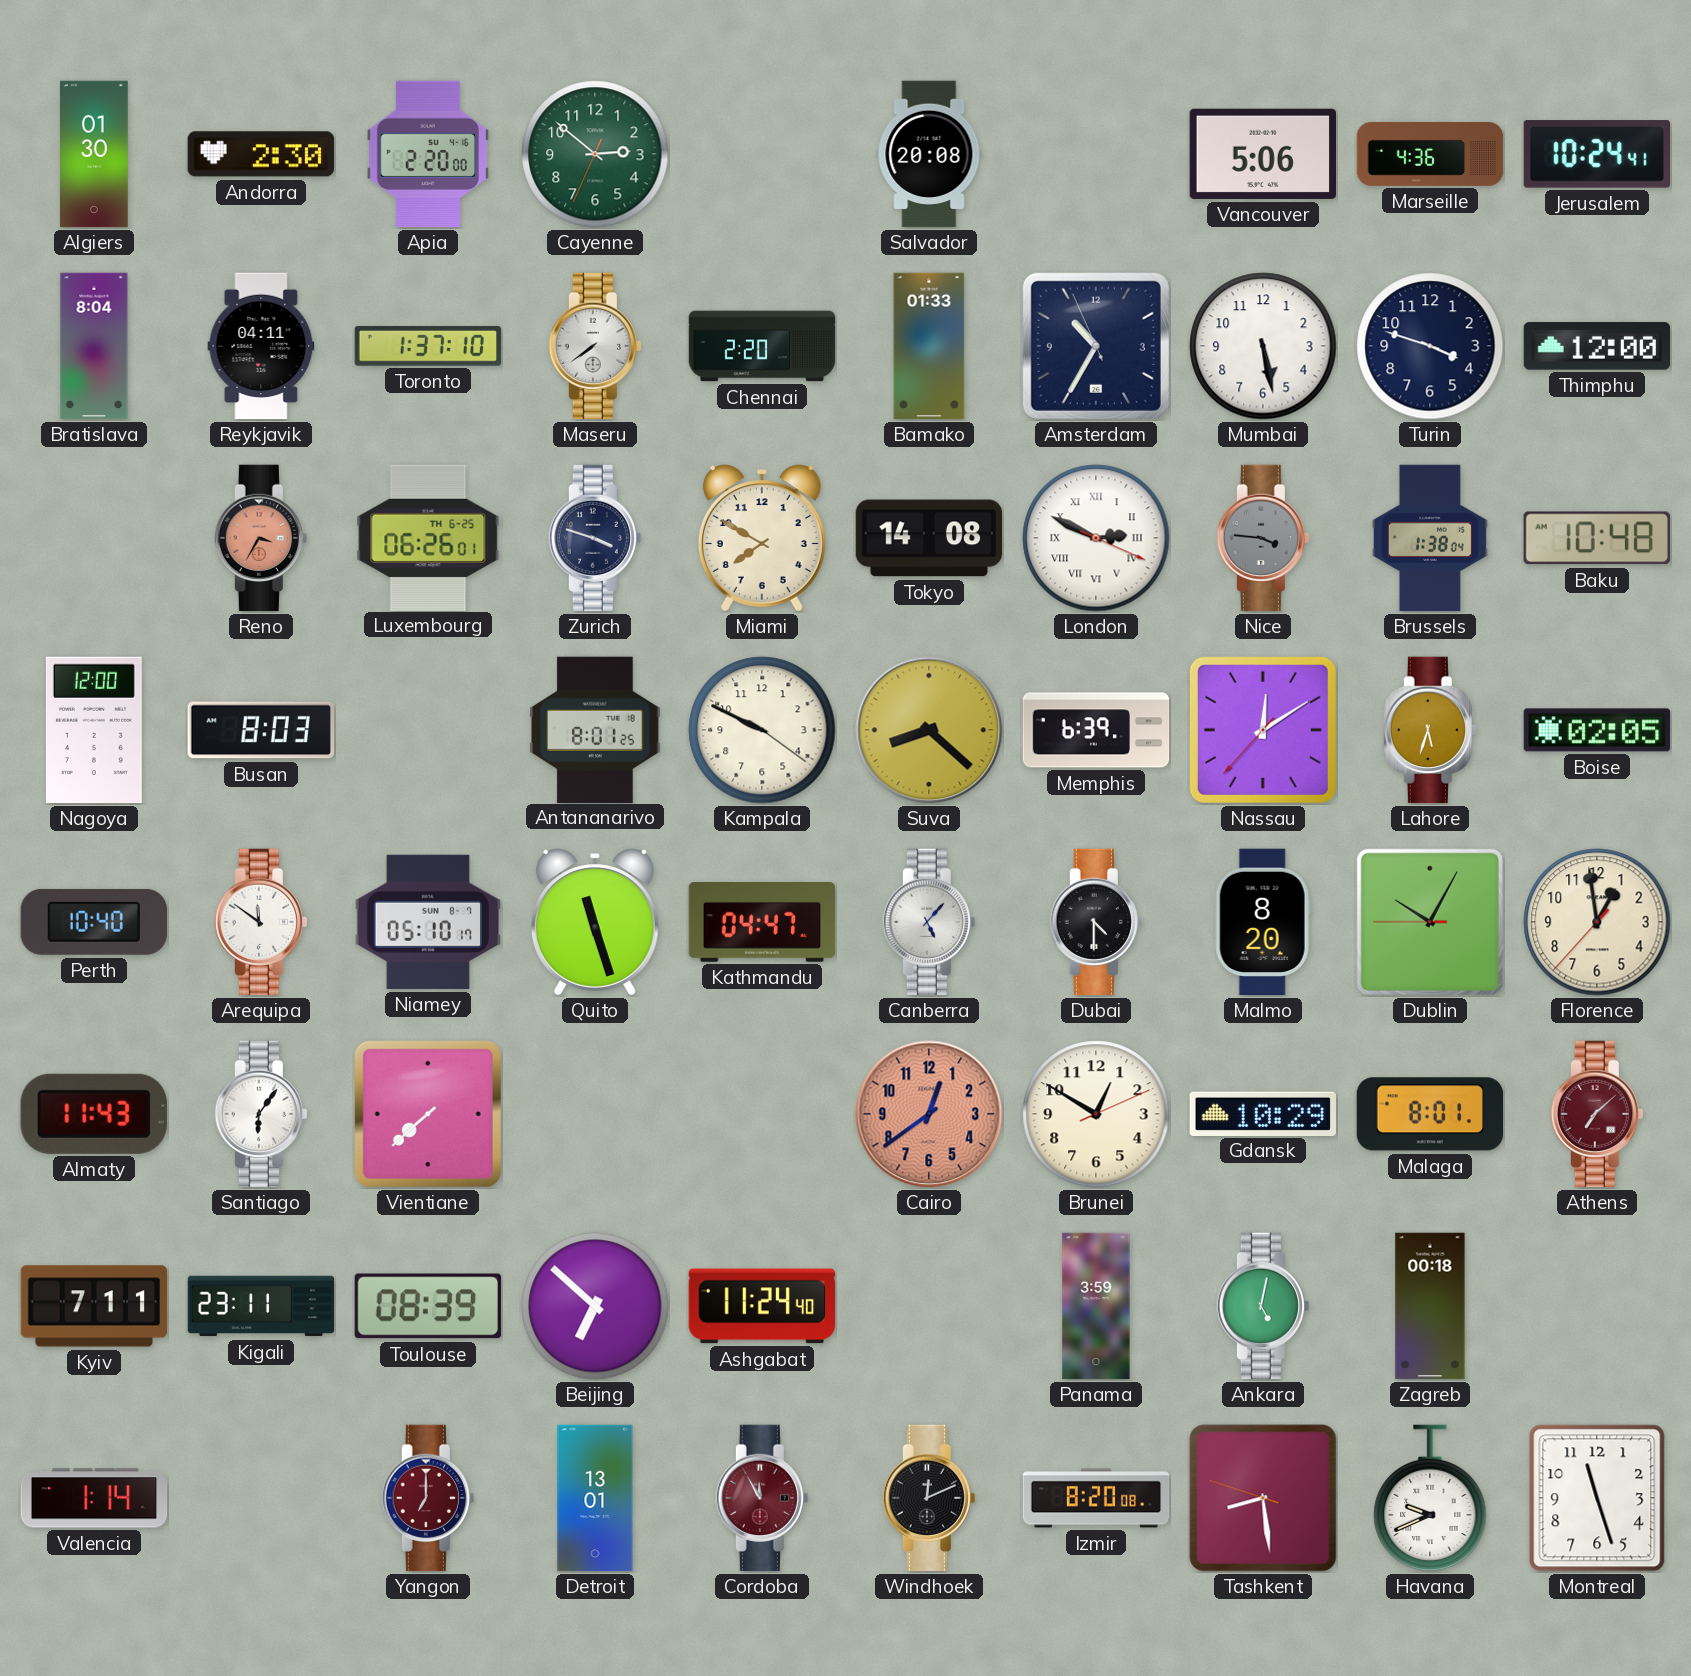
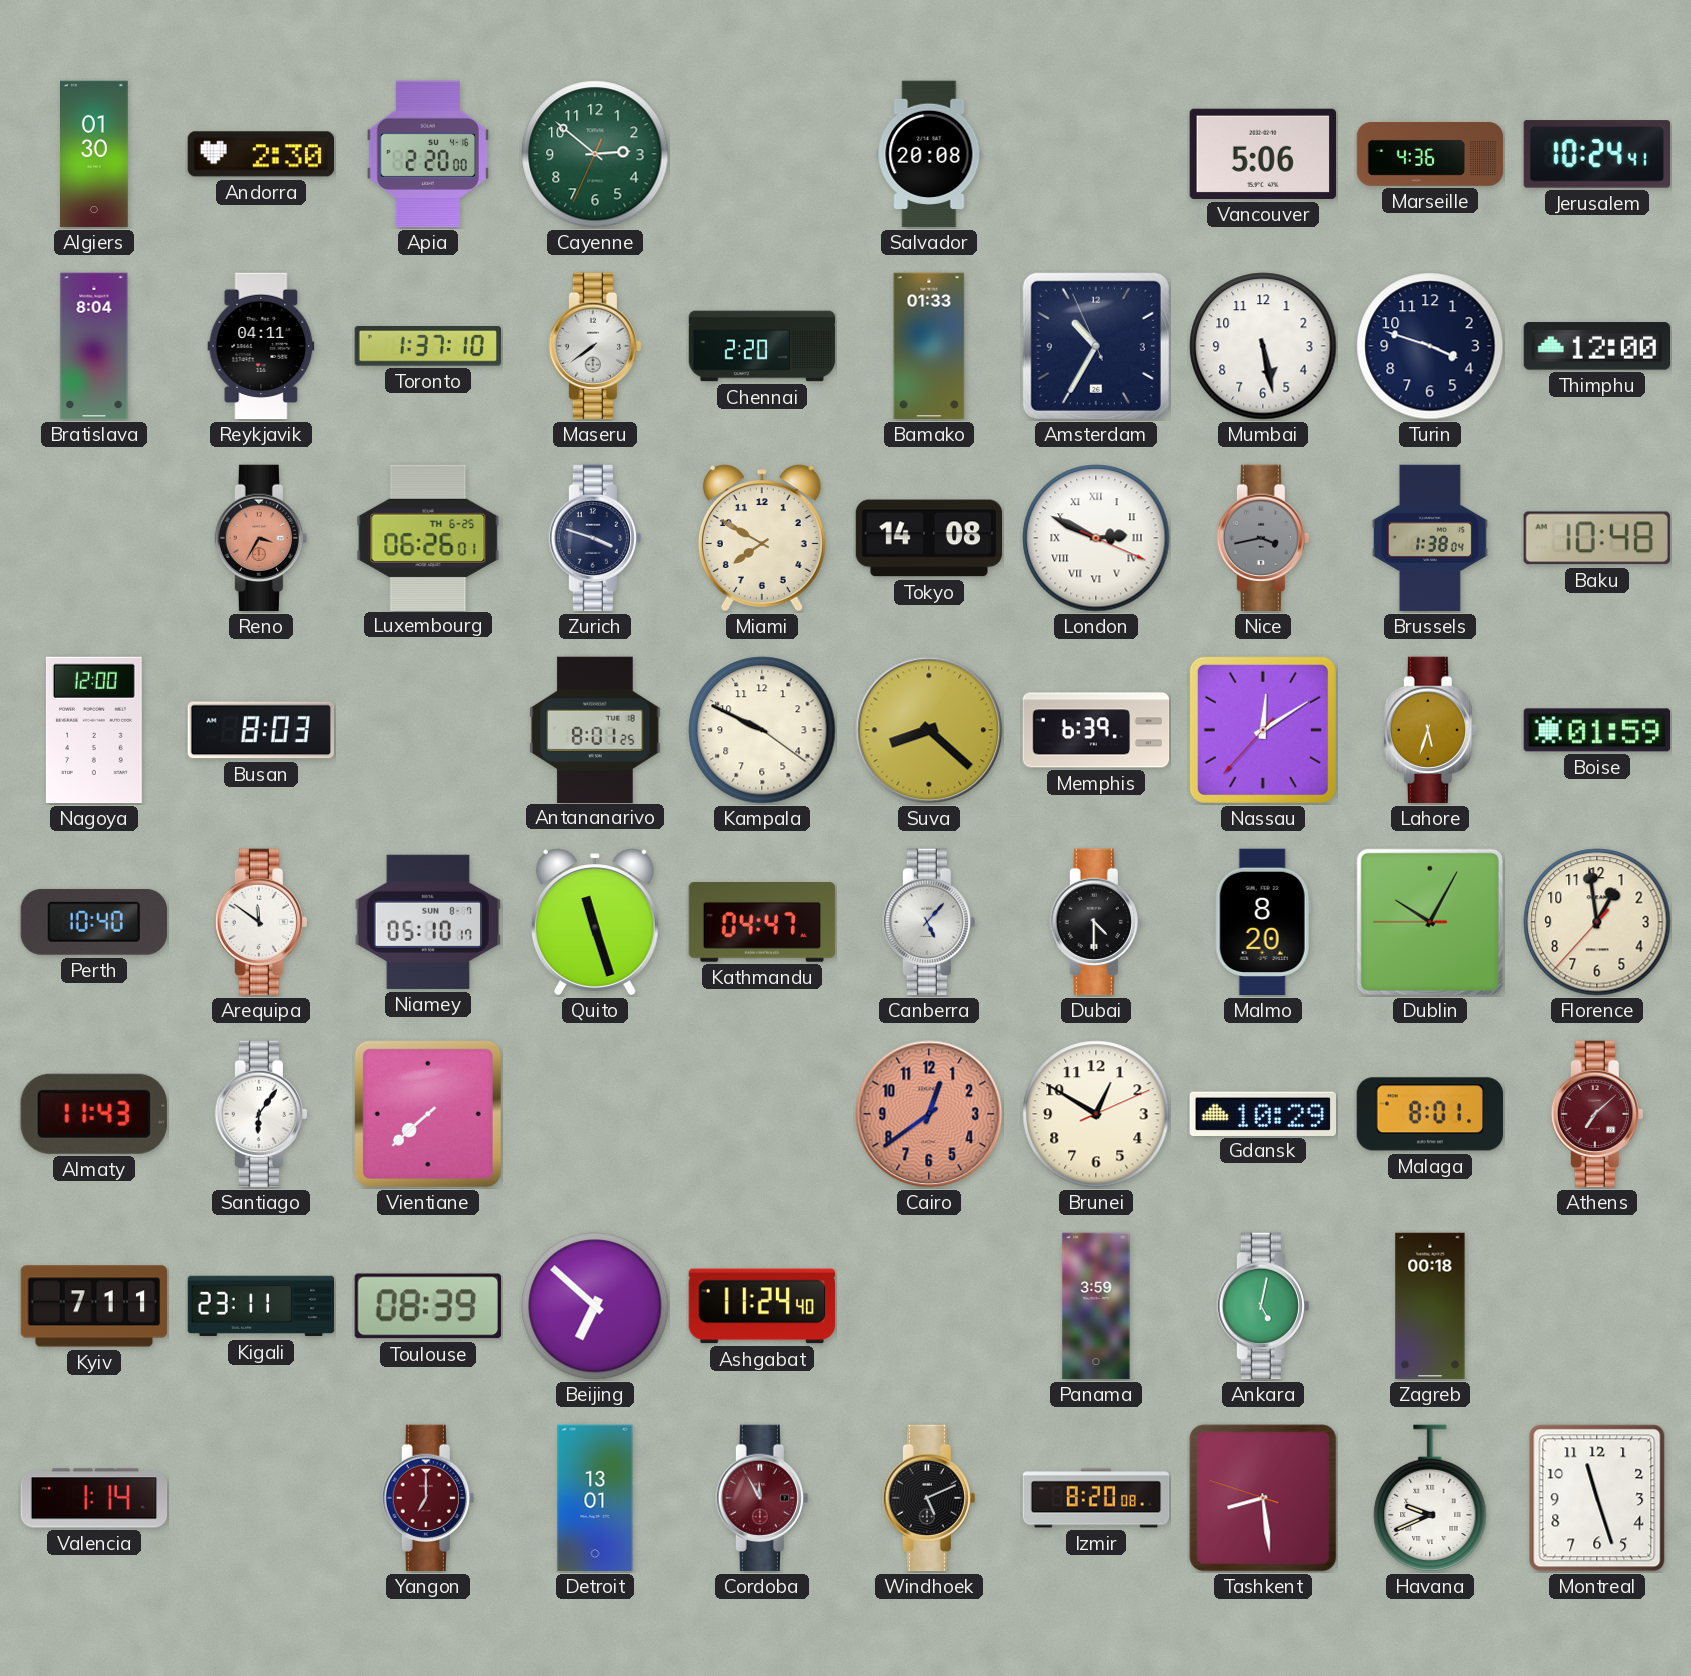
Nice: 3:46 -> 3:43 (1263, 538)
Boise: 02:05 -> 01:59 (1597, 730)
Windhoek: 12:11 -> 5:11 (929, 1498)
